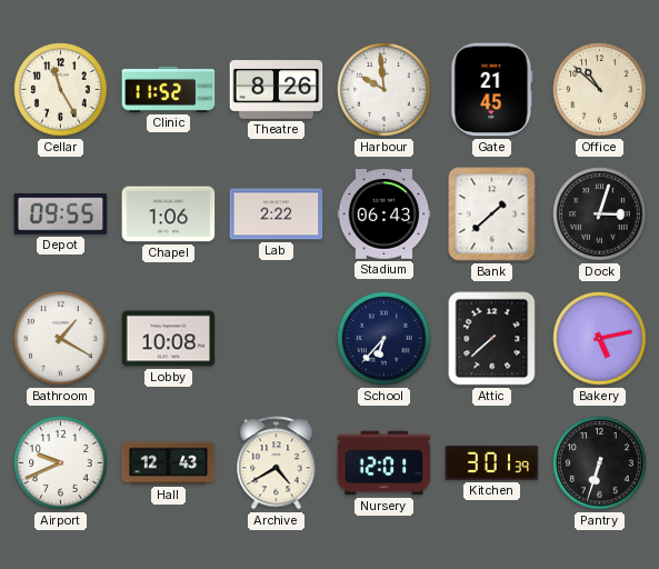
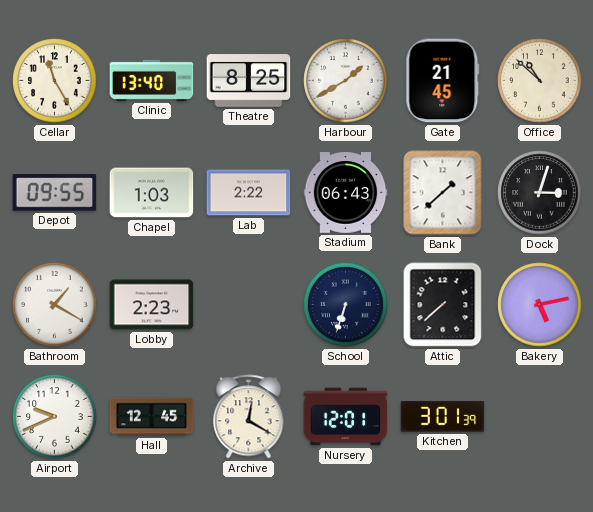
Clinic: 11:52 -> 13:40 (152, 80)
Theatre: 8:26 -> 8:25 (249, 81)
Harbour: 9:59 -> 1:40 (346, 81)
Chapel: 1:06 -> 1:03 (152, 193)
Lobby: 10:08 -> 2:23 (152, 305)
School: 6:37 -> 6:33 (346, 305)
Hall: 12:43 -> 12:45 (152, 417)
Archive: 4:40 -> 12:20 (249, 417)
Pantry: 6:33 -> none (600, 463)
